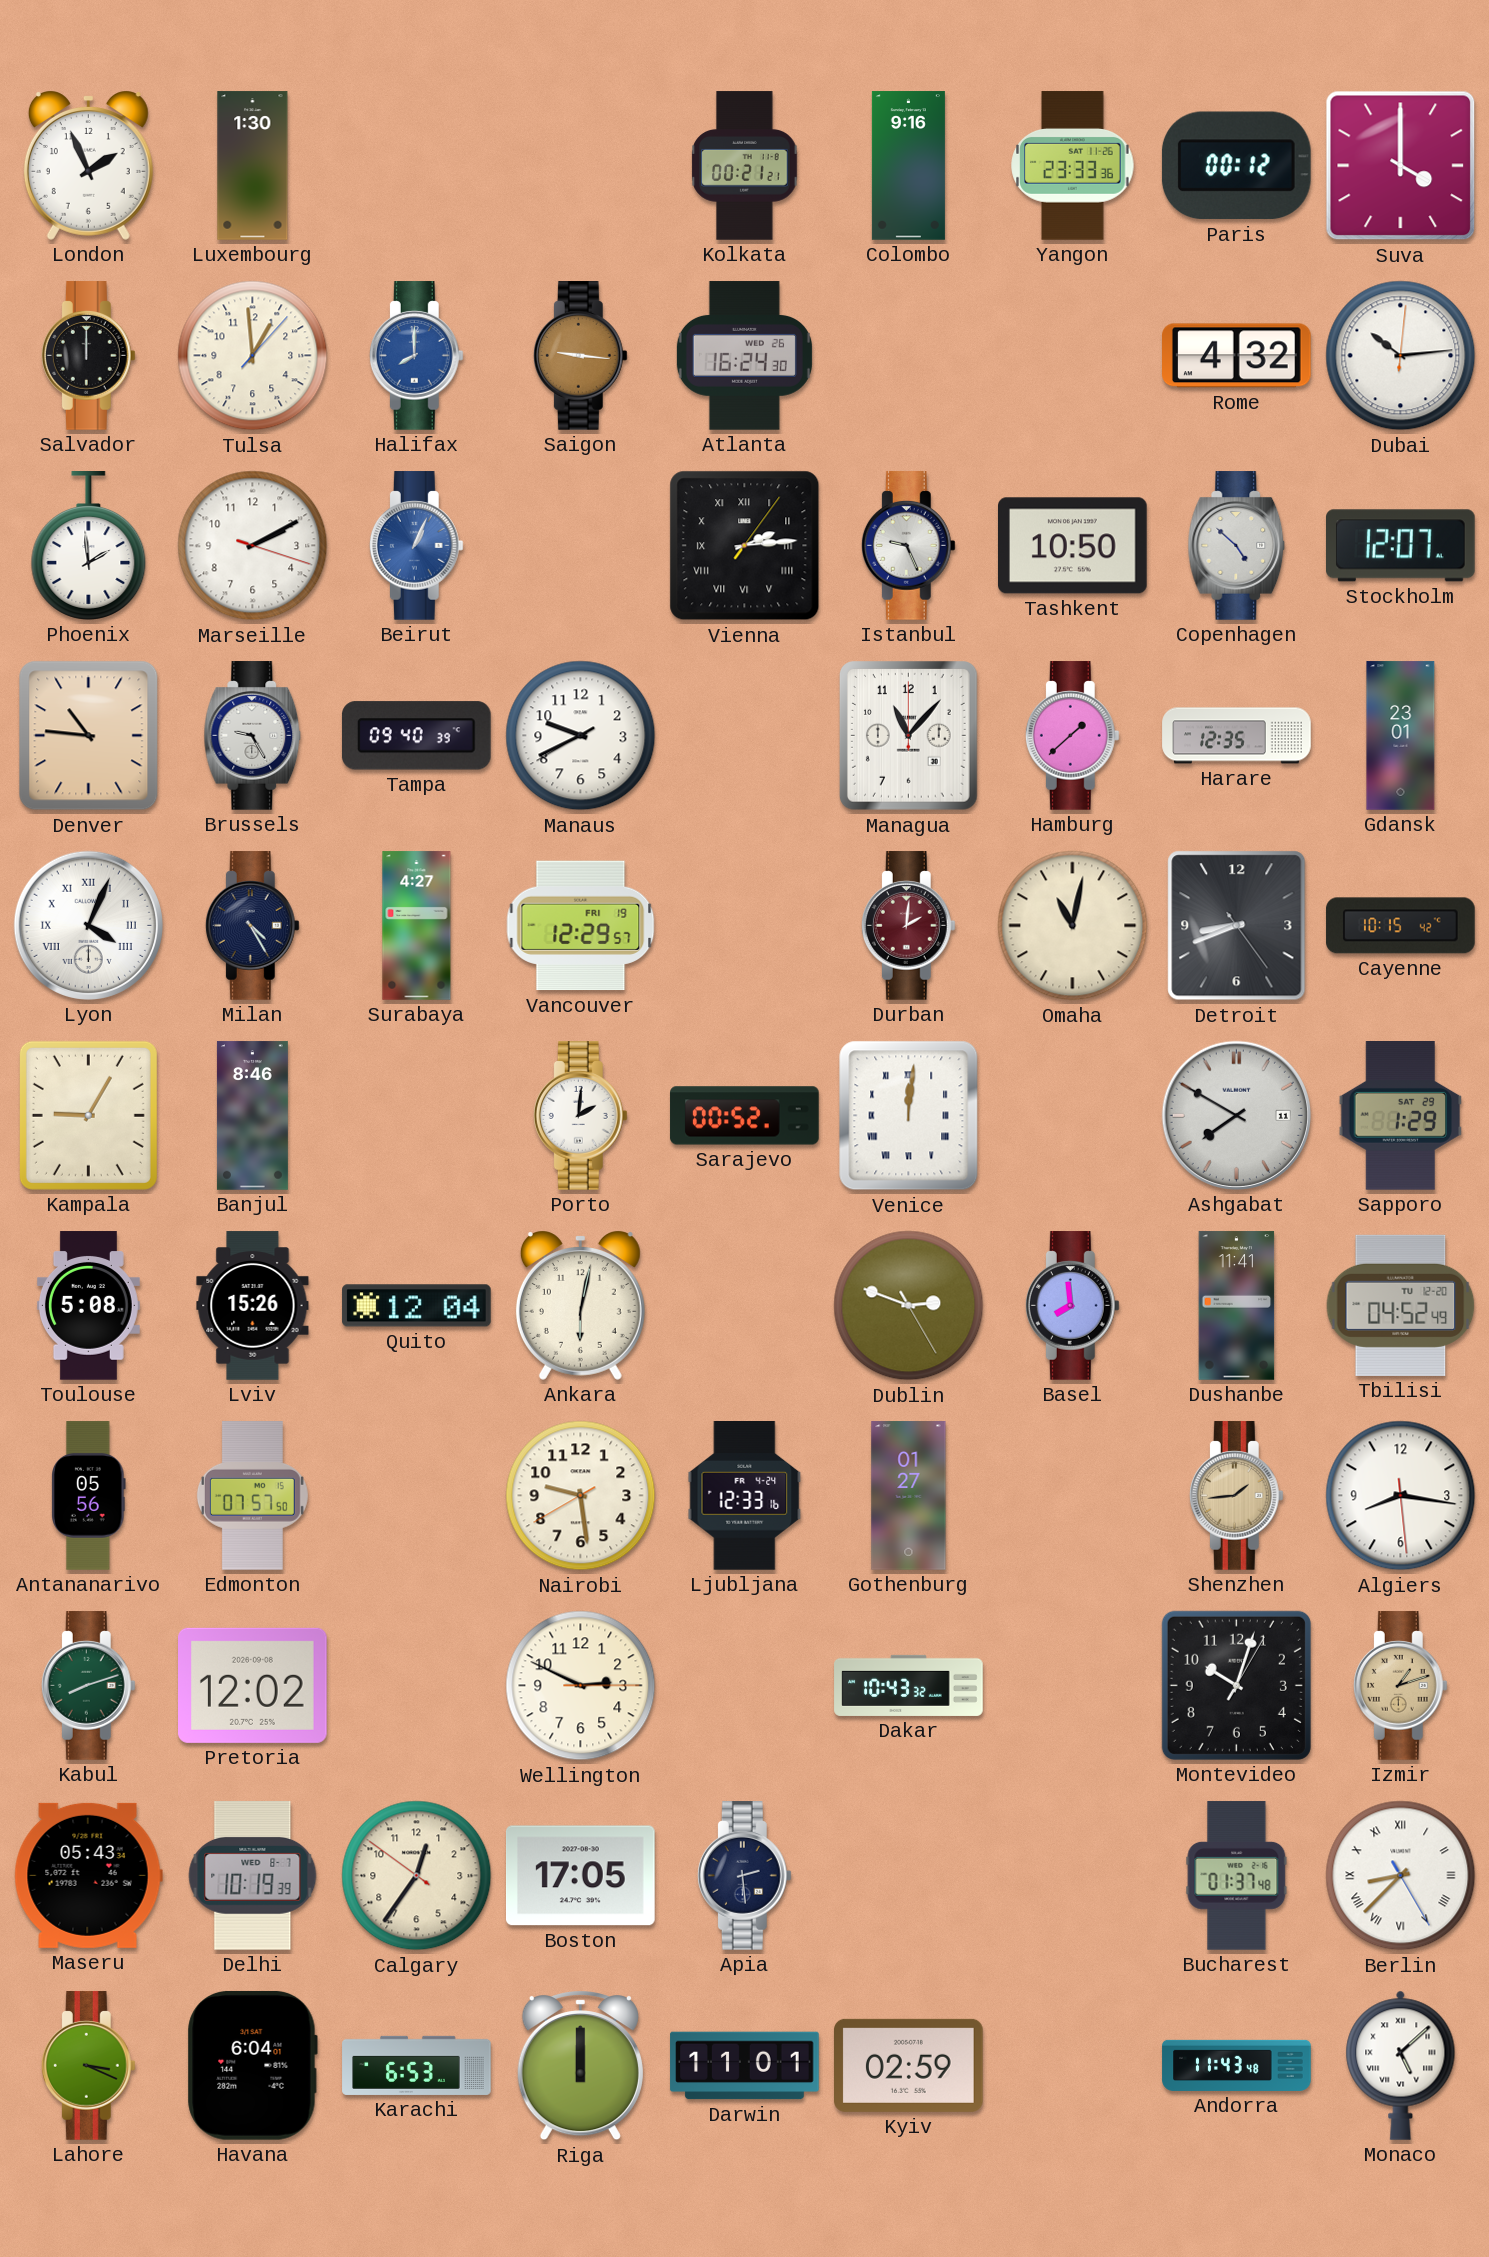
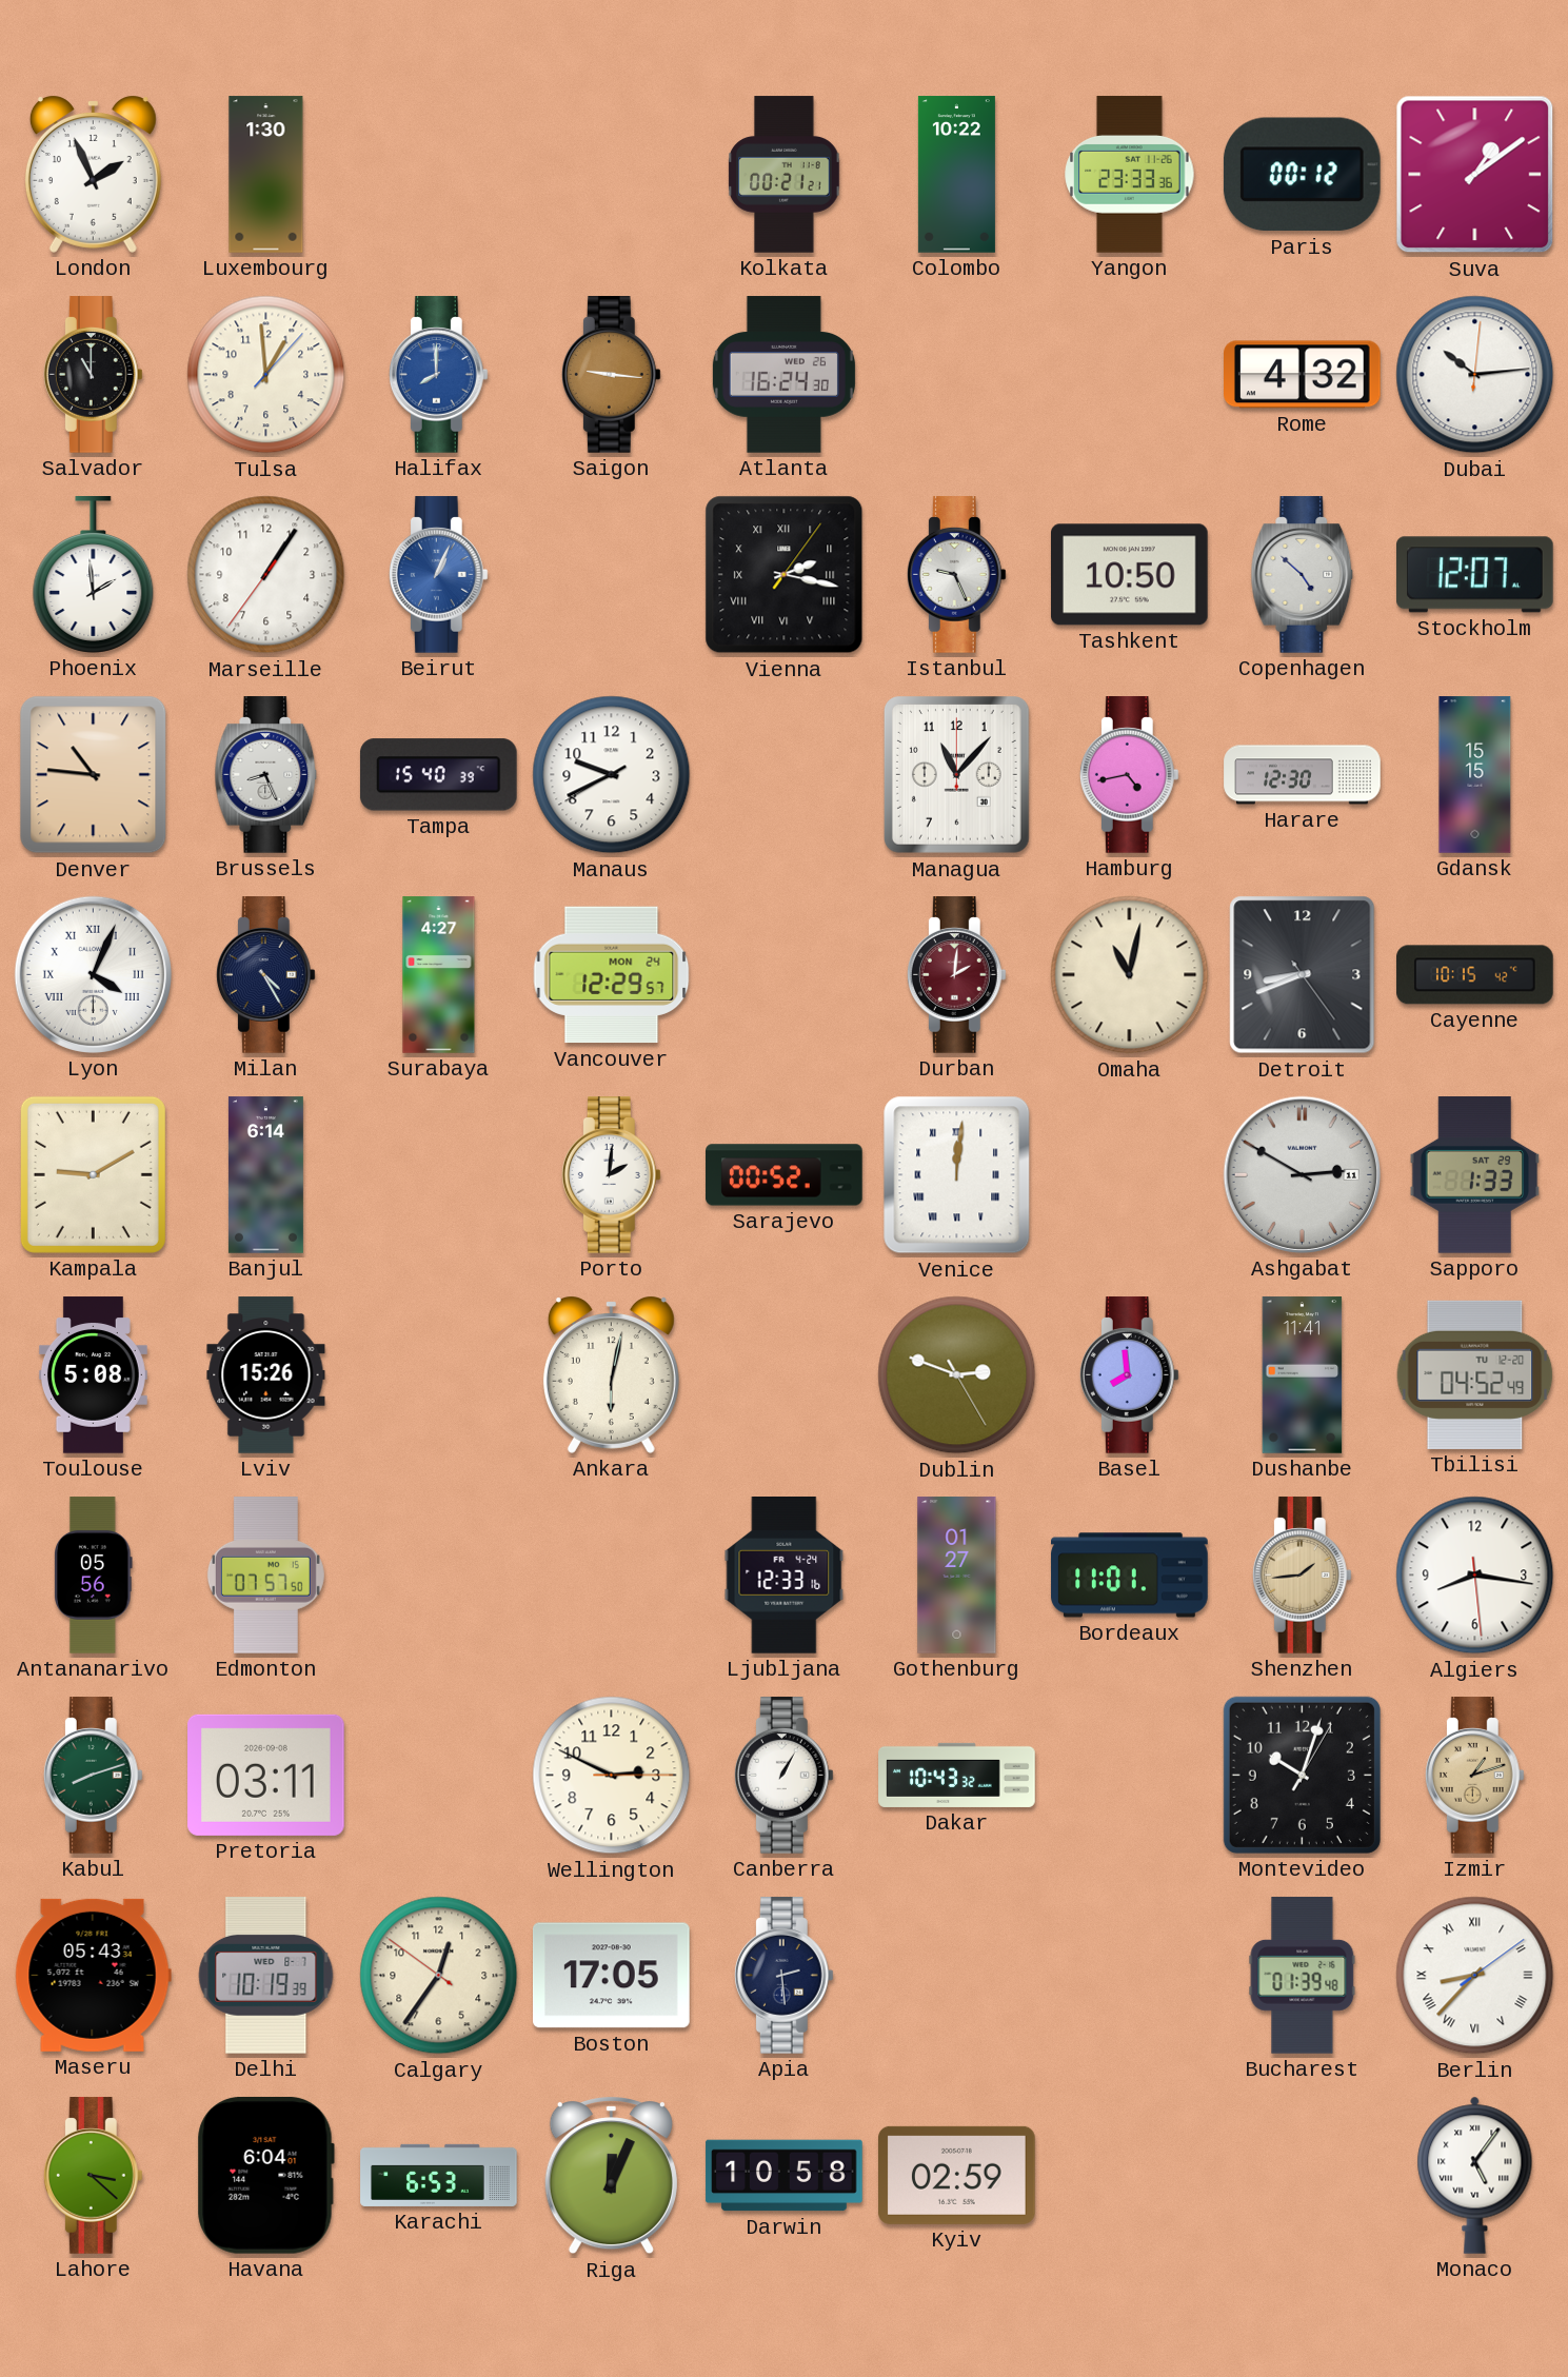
Colombo: 9:16 -> 10:22 (956, 175)
Suva: 4:00 -> 1:09 (1475, 175)
Salvador: 12:00 -> 11:00 (93, 375)
Marseille: 2:10 -> 1:05 (266, 575)
Vienna: 2:14 -> 2:17 (785, 575)
Brussels: 9:25 -> 8:26 (266, 775)
Tampa: 09:40 -> 15:40 (438, 775)
Hamburg: 1:38 -> 4:43 (1129, 775)
Harare: 12:35 -> 12:30 (1303, 775)
Gdansk: 23:01 -> 15:15 (1475, 775)
Vancouver date: FRI 19 -> MON 24 (612, 975)
Kampala: 9:05 -> 9:10 (93, 1174)
Banjul: 8:46 -> 6:14 (265, 1175)
Ashgabat: 7:50 -> 2:50 (1302, 1174)
Sapporo: 1:29 -> 1:33 (1475, 1175)
Quito: 12:04 -> none (417, 1306)
Nairobi: 9:28 -> none (581, 1496)
Bordeaux: none -> 11:01 (1130, 1576)
Pretoria: 12:02 -> 03:11 (266, 1775)
Canberra: none -> 1:05 (783, 1776)
Bucharest: 01:37 -> 01:39 (1303, 1976)
Berlin: 8:37:25 -> 8:37:09 (1475, 1976)
Lahore: 3:19 -> 3:22 (93, 2176)
Riga: 12:00 -> 12:04 (611, 2176)
Darwin: 11:01 -> 10:58 (785, 2176)
Andorra: 11:43 -> none (1237, 2065)
Monaco: 5:08 -> 5:06 (1475, 2175)
